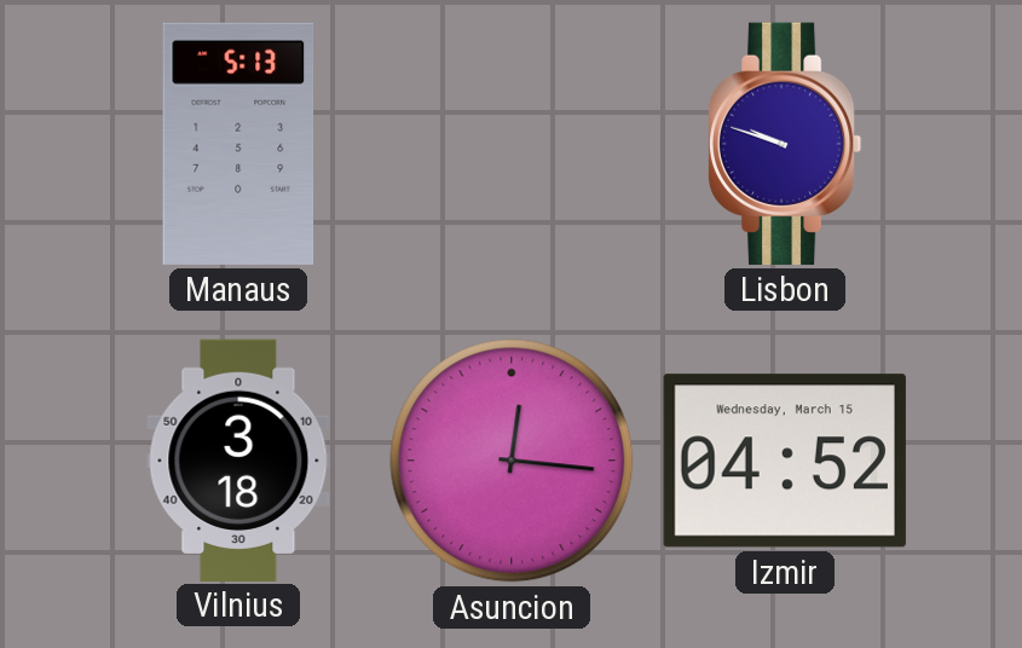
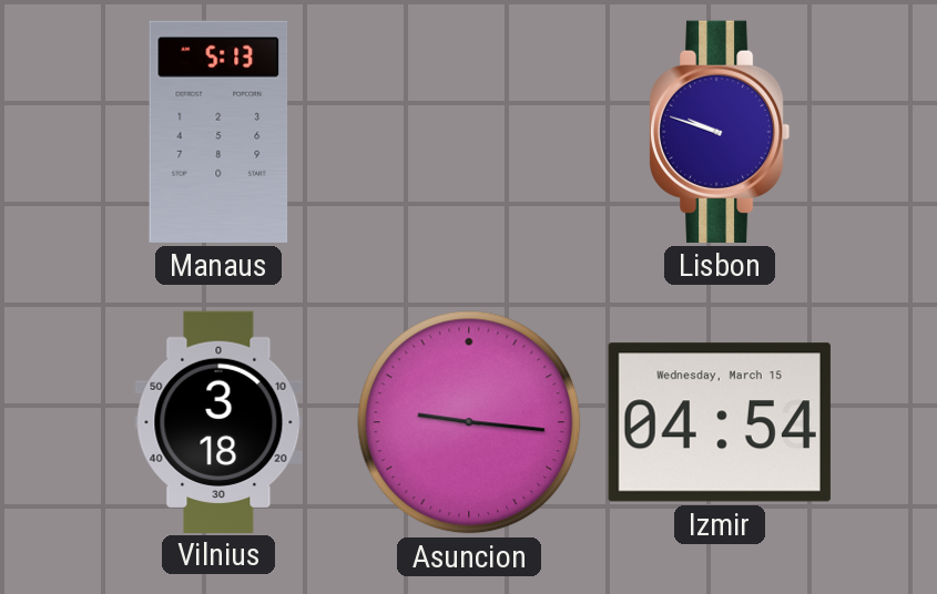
Asuncion: 12:16 -> 9:16 (469, 422)
Izmir: 04:52 -> 04:54 (720, 422)
